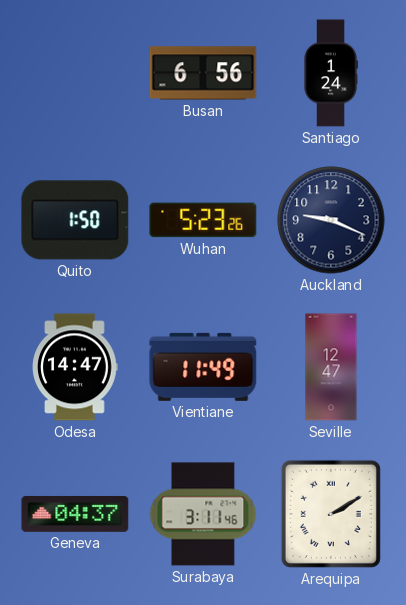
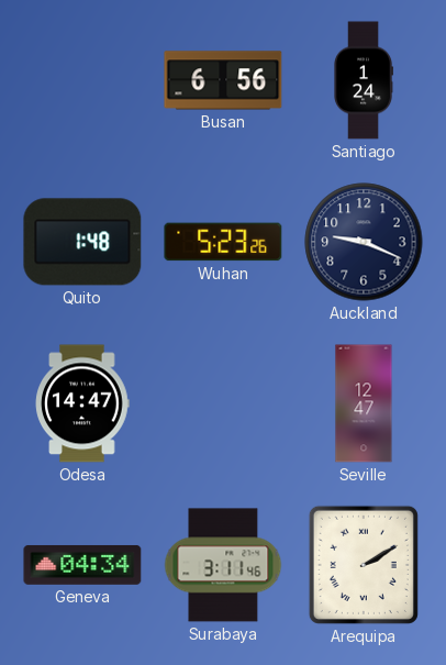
Quito: 1:50 -> 1:48 (82, 242)
Vientiane: 11:49 -> none (203, 367)
Geneva: 04:37 -> 04:34 (82, 565)
